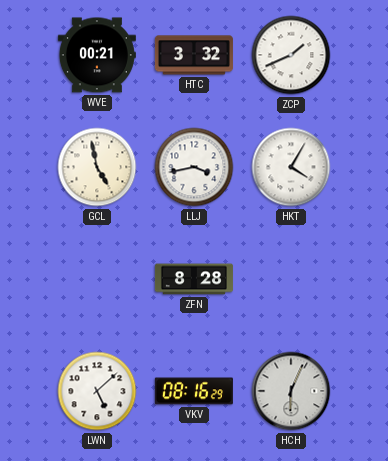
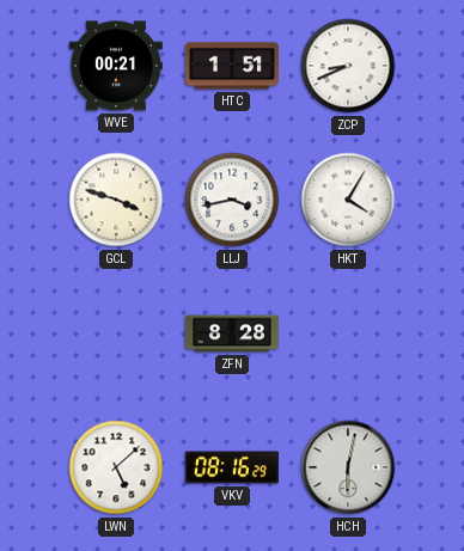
HTC: 3:32 -> 1:51 (232, 66)
ZCP: 1:41 -> 8:41 (348, 66)
GCL: 4:58 -> 3:48 (116, 200)
HCH: 6:04 -> 6:02 (348, 467)
